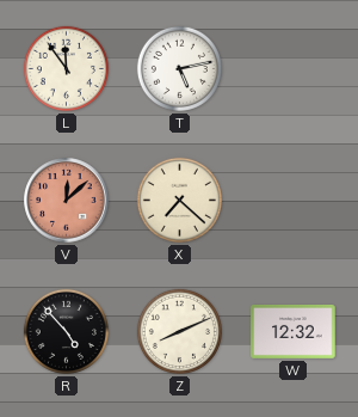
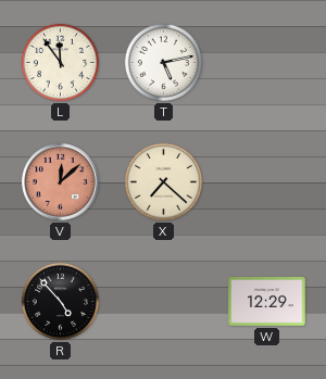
Z: 8:11 -> none (179, 331)
W: 12:32 -> 12:29 (267, 302)
